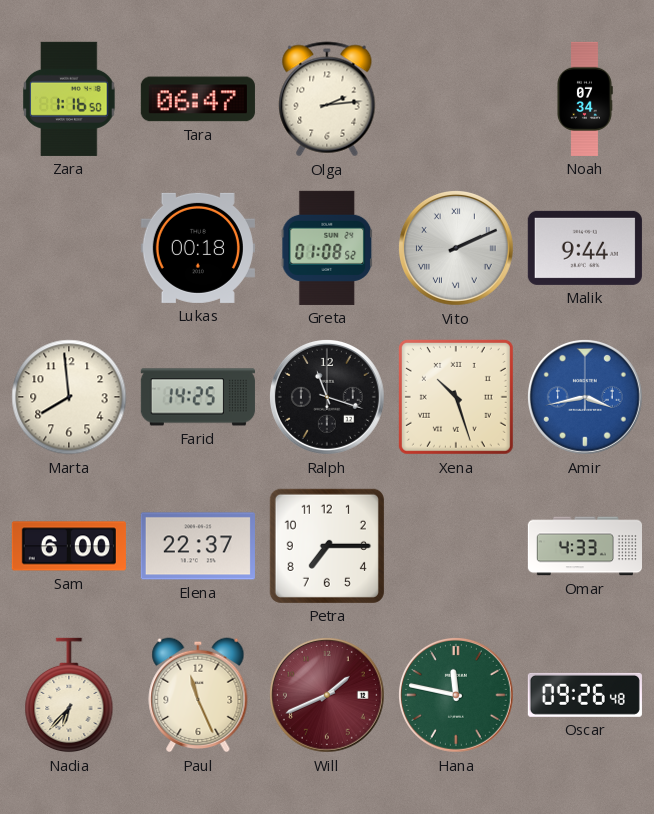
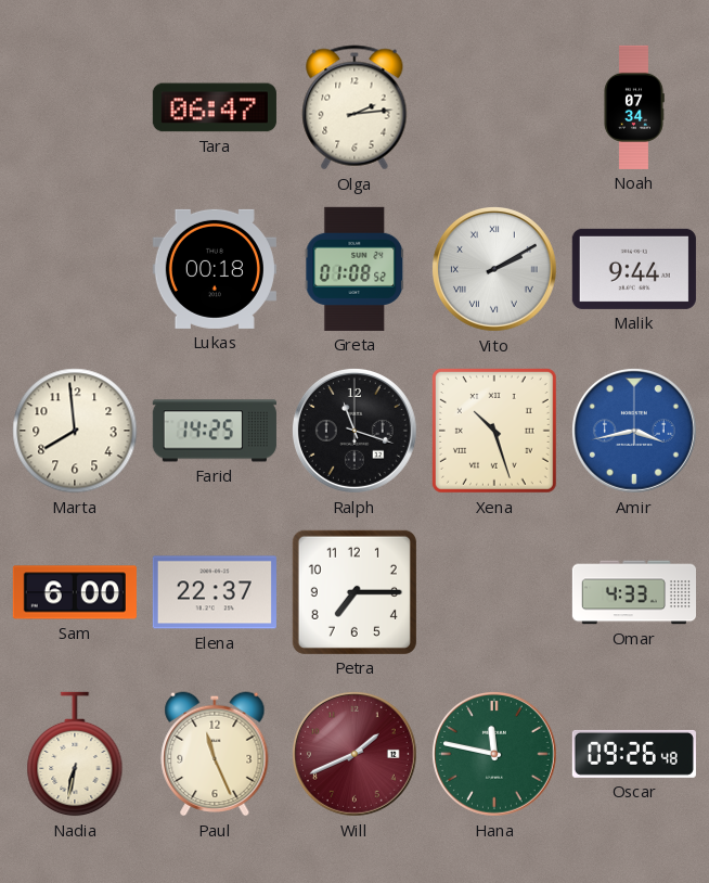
Zara: 1:16 -> none (69, 99)
Vito: 2:11 -> 2:10 (494, 269)
Nadia: 6:37 -> 6:32 (75, 754)
